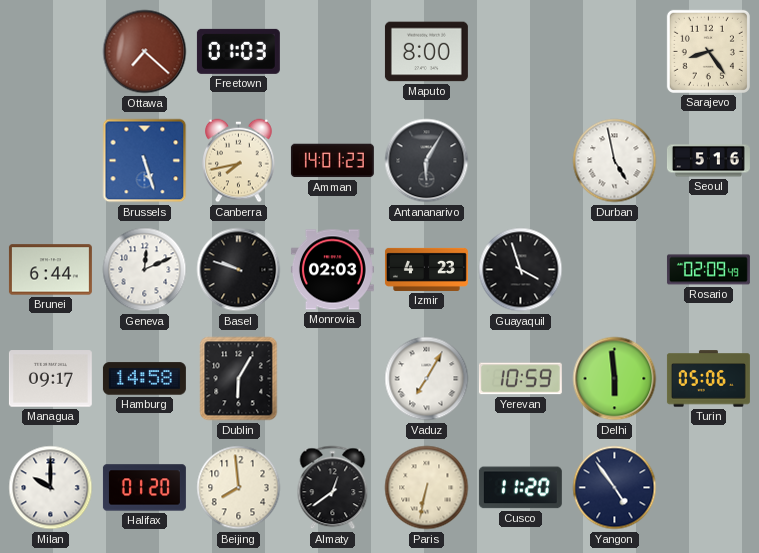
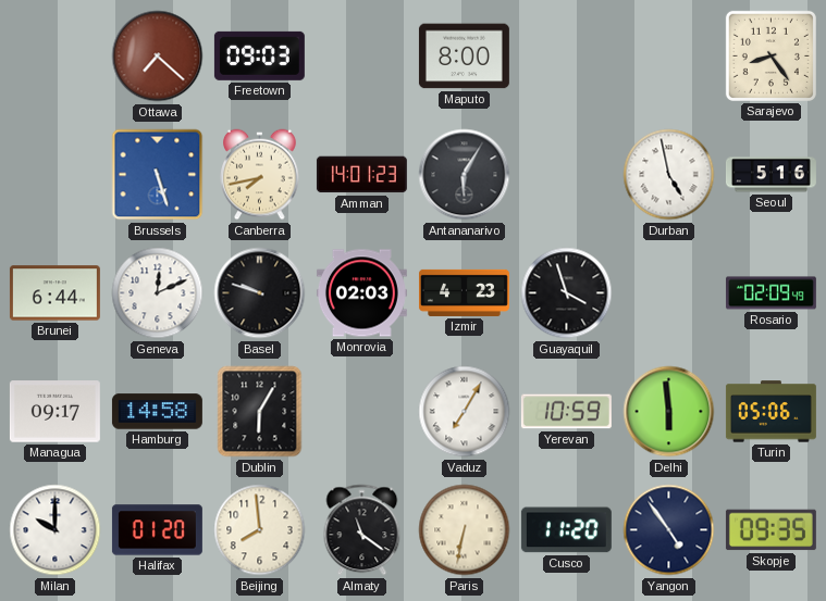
Freetown: 01:03 -> 09:03 (259, 55)
Almaty: 12:39 -> 11:21 (362, 530)
Skopje: none -> 09:35 (770, 530)
